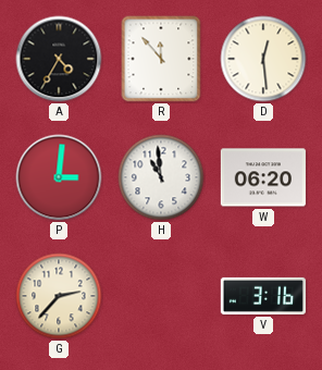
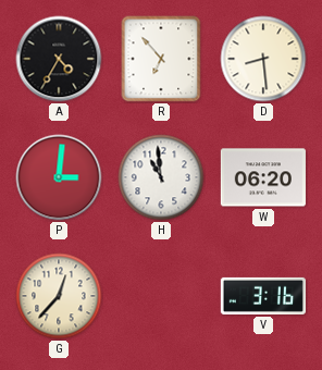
R: 11:53 -> 6:53 (161, 59)
D: 12:29 -> 8:29 (263, 59)
G: 2:37 -> 12:37 (59, 296)
